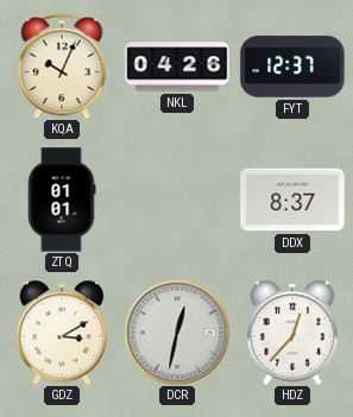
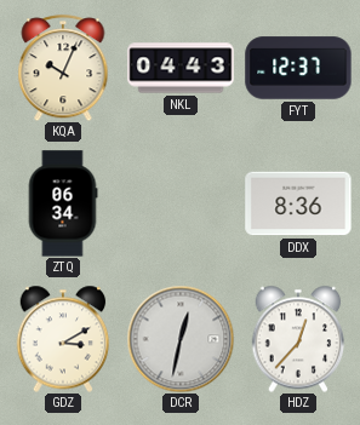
NKL: 04:26 -> 04:43 (181, 68)
ZTQ: 01:01 -> 06:34 (63, 203)
DDX: 8:37 -> 8:36 (298, 203)
